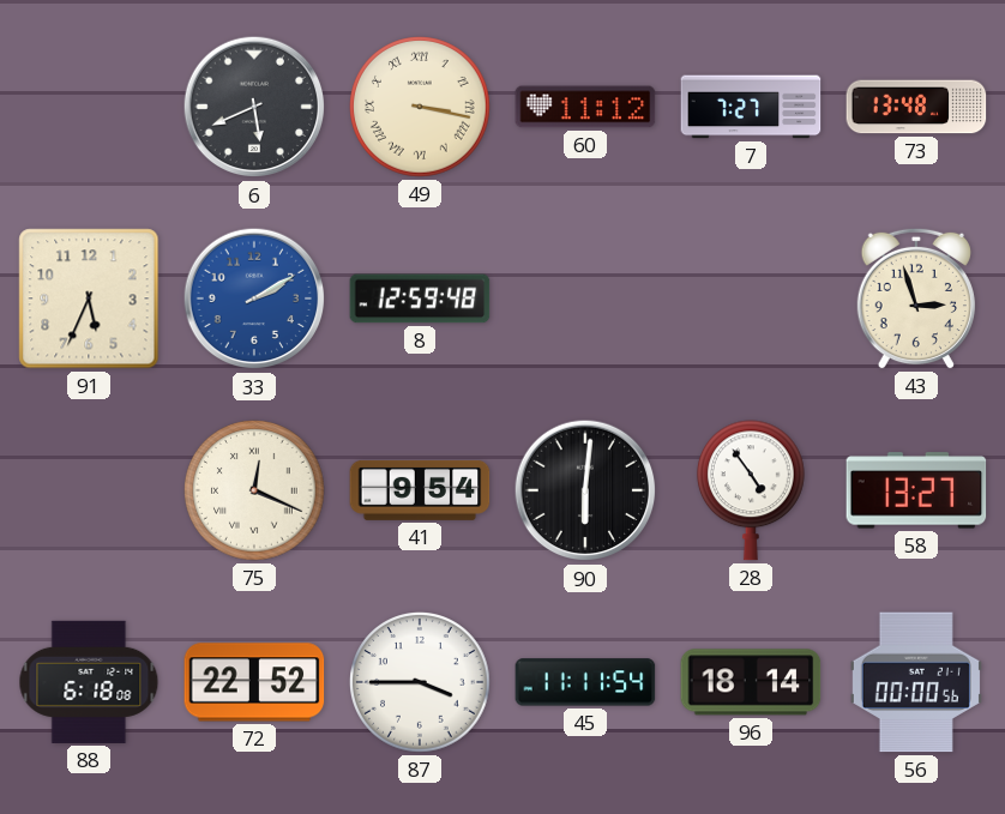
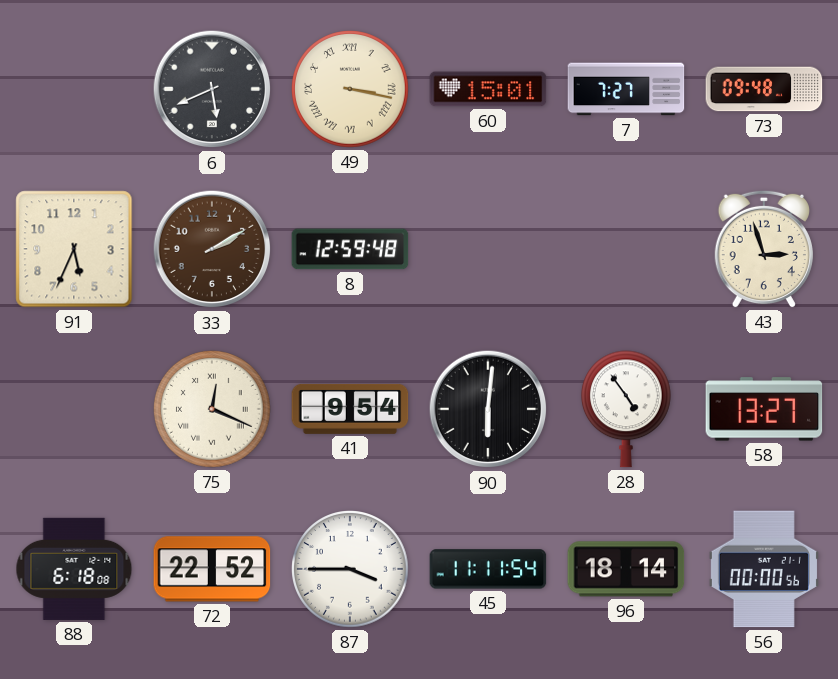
60: 11:12 -> 15:01 (488, 89)
73: 13:48 -> 09:48 (764, 89)
33 dial: blue -> brown (212, 249)
